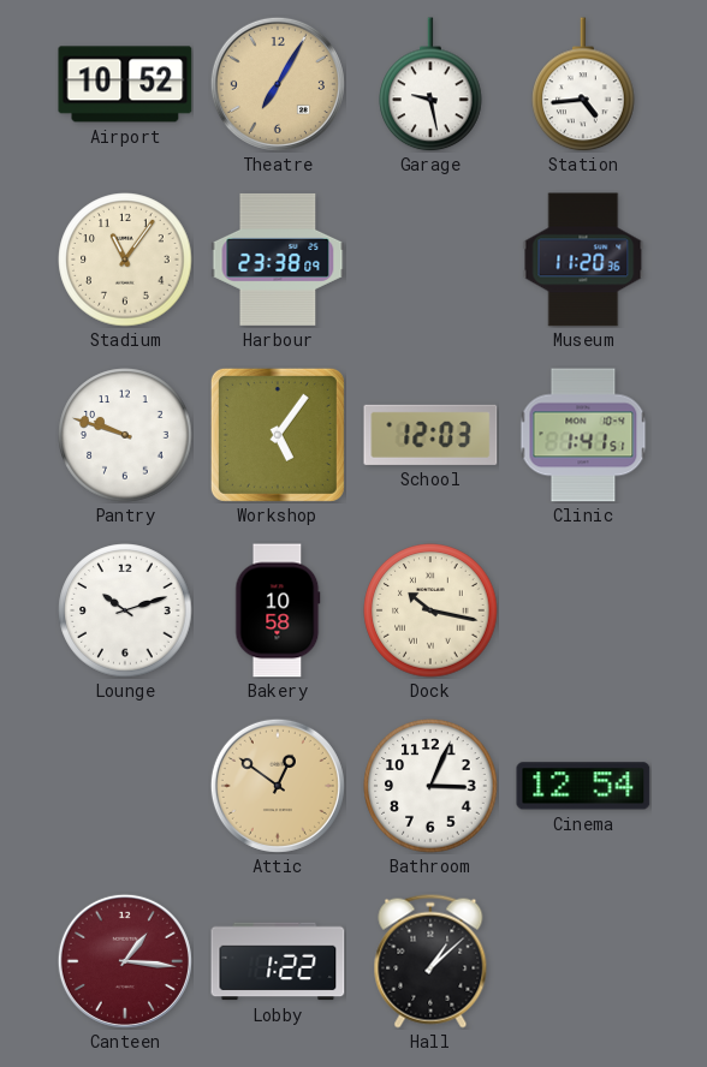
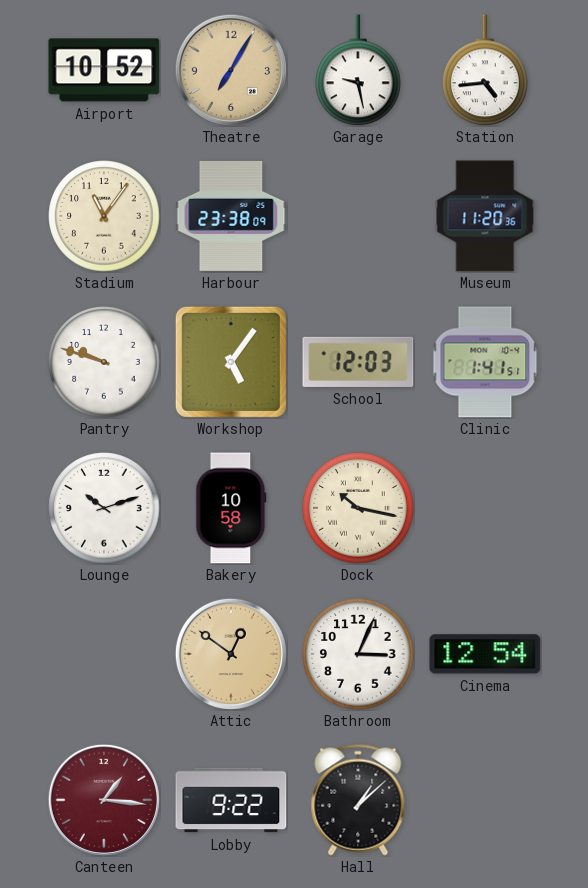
Lobby: 1:22 -> 9:22 (231, 800)
